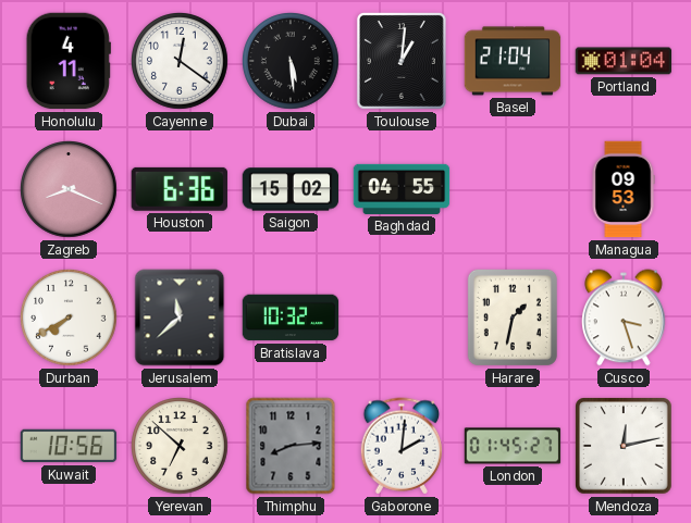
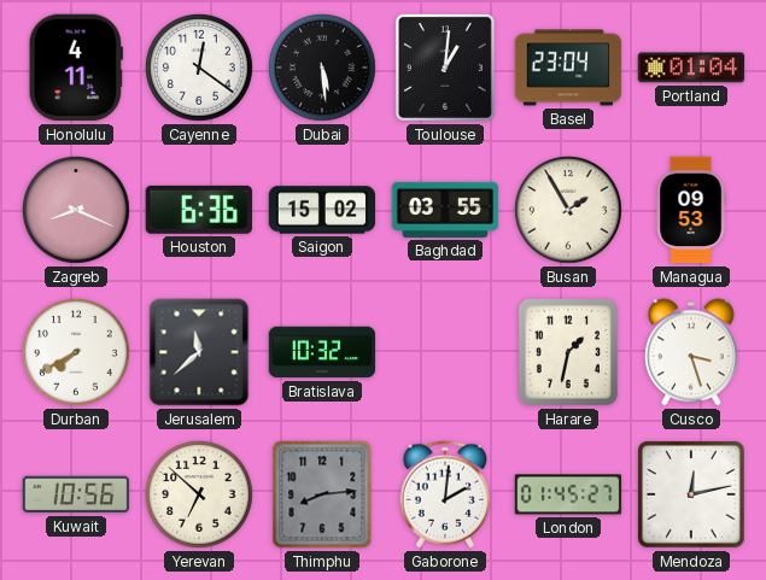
Basel: 21:04 -> 23:04 (568, 68)
Baghdad: 04:55 -> 03:55 (445, 210)
Busan: none -> 1:55 (568, 210)
